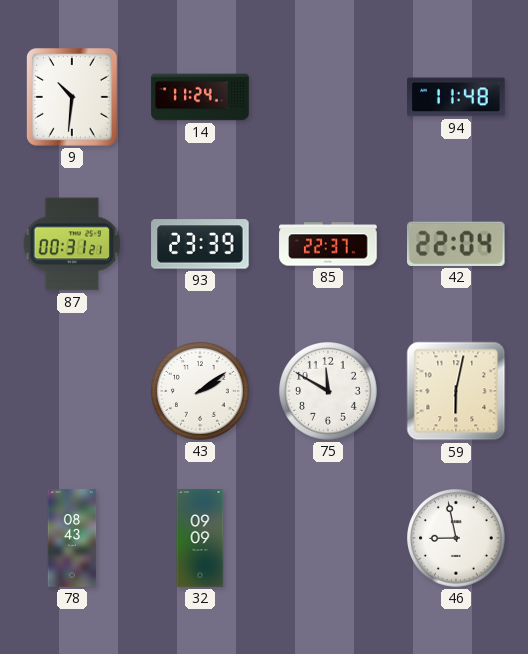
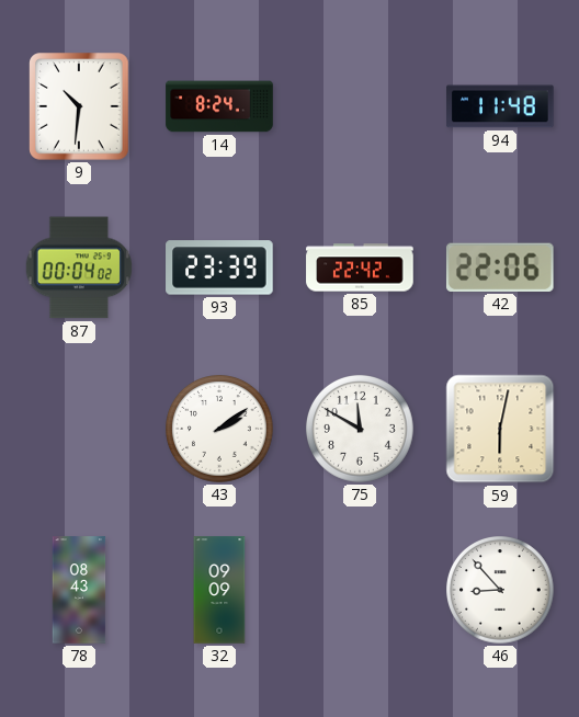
14: 11:24 -> 8:24 (219, 106)
87: 00:31 -> 00:04 (78, 268)
85: 22:37 -> 22:42 (360, 268)
42: 22:04 -> 22:06 (500, 268)
46: 8:58 -> 8:53 (501, 591)
